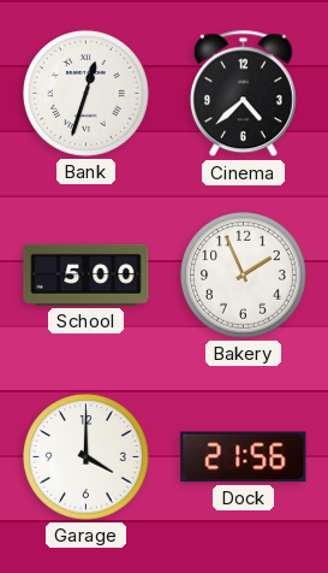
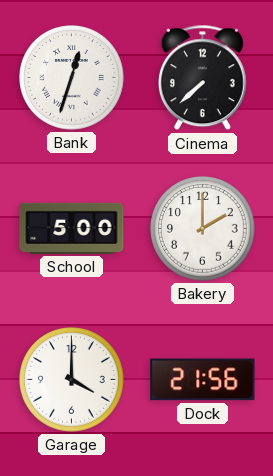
Cinema: 4:38 -> 7:38 (202, 78)
Bakery: 1:56 -> 2:00 (203, 229)
